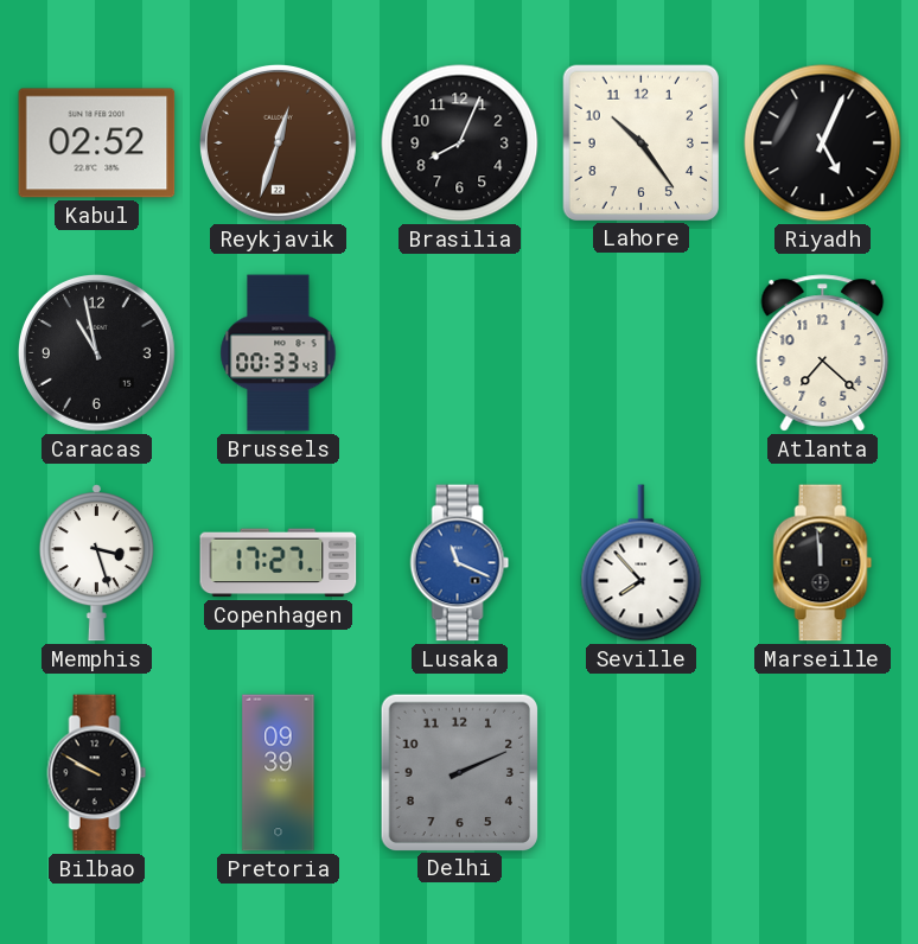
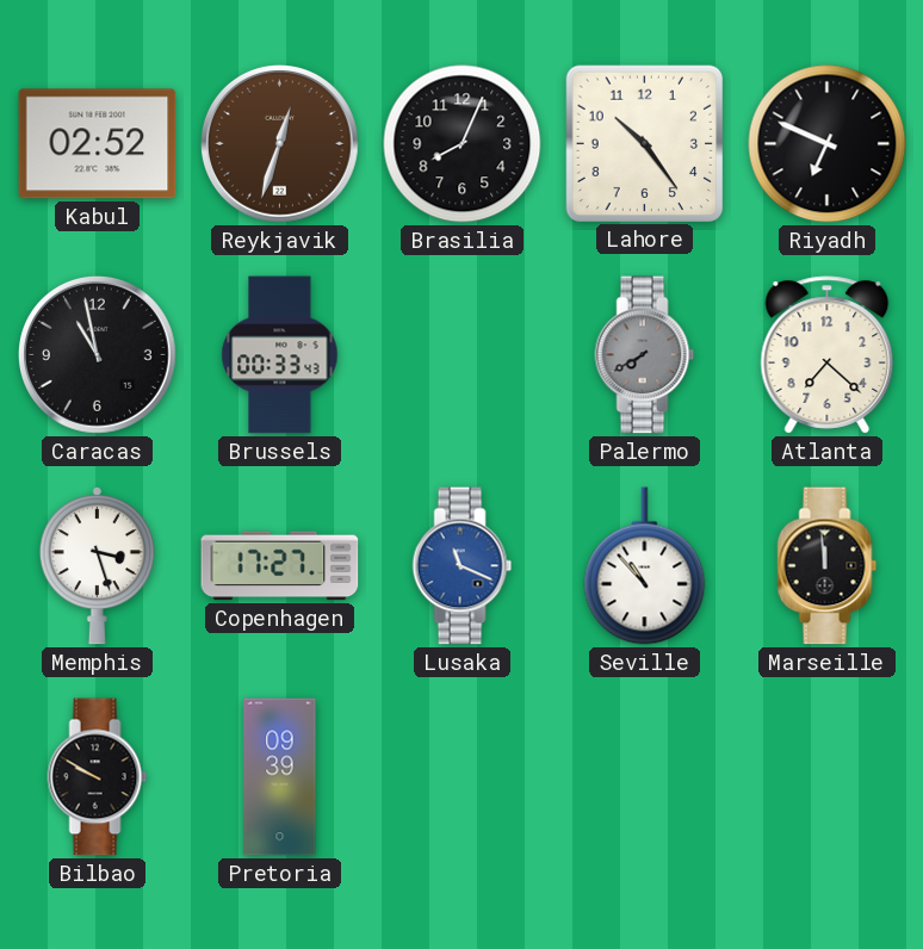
Riyadh: 5:04 -> 6:49 (828, 144)
Palermo: none -> 7:40 (645, 355)
Seville: 7:53 -> 10:53 (645, 566)
Delhi: 2:11 -> none (459, 772)
